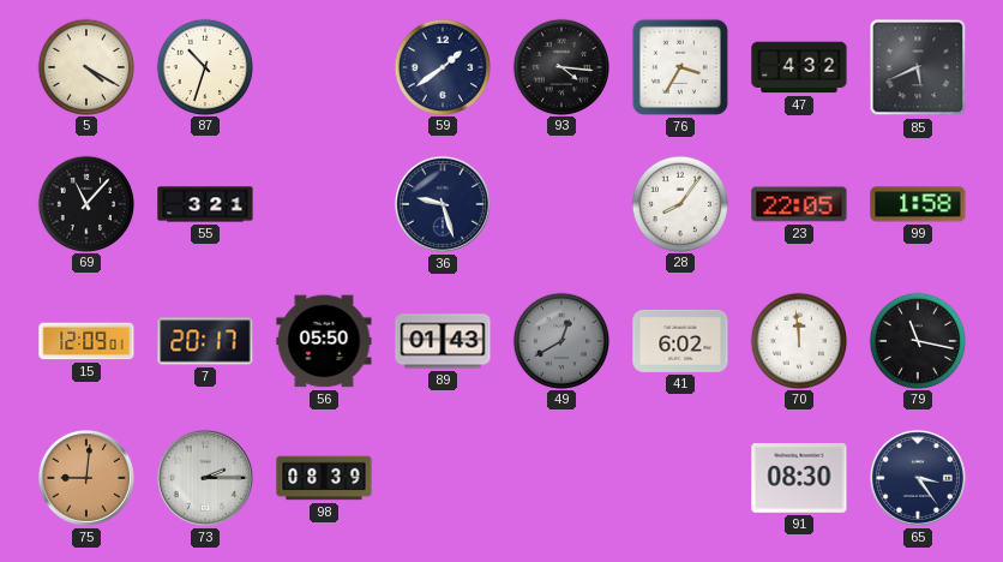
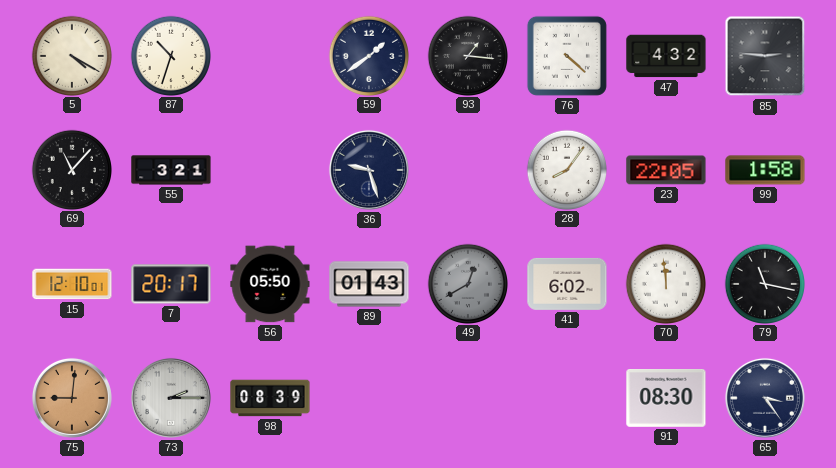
93: 4:16 -> 1:16 (467, 55)
76: 3:35 -> 4:22 (567, 56)
85: 5:41 -> 2:46 (765, 56)
15: 12:09 -> 12:10 (72, 284)
